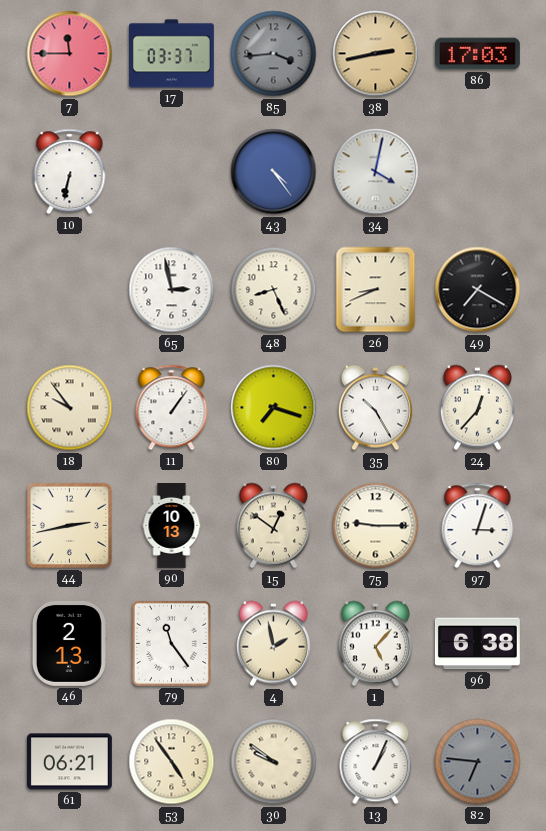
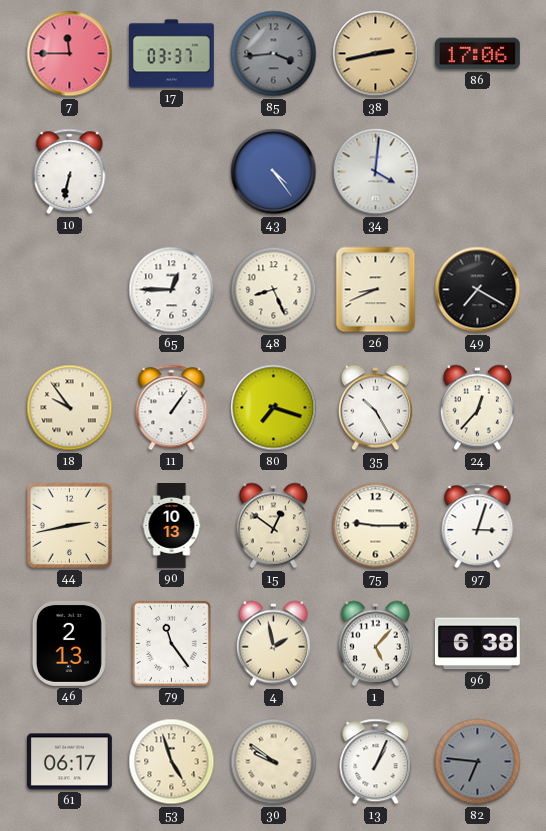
86: 17:03 -> 17:06 (477, 54)
34: 4:02 -> 4:01 (376, 172)
65: 2:58 -> 12:45 (172, 290)
61: 06:21 -> 06:17 (69, 762)
53: 4:54 -> 4:57 (172, 762)
